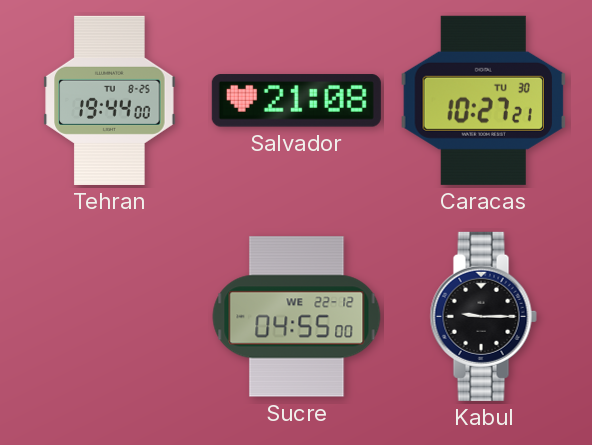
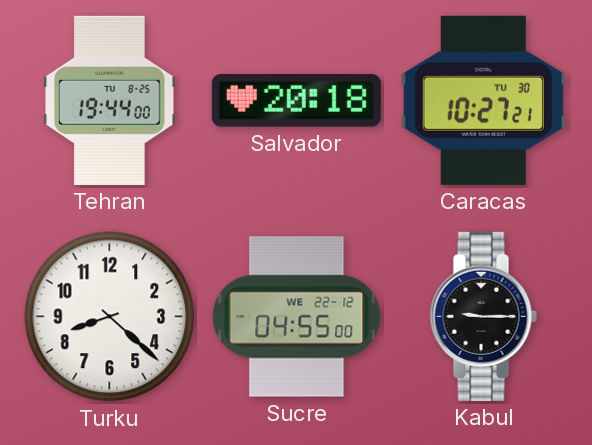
Salvador: 21:08 -> 20:18 (296, 101)
Turku: none -> 8:22 (110, 317)
